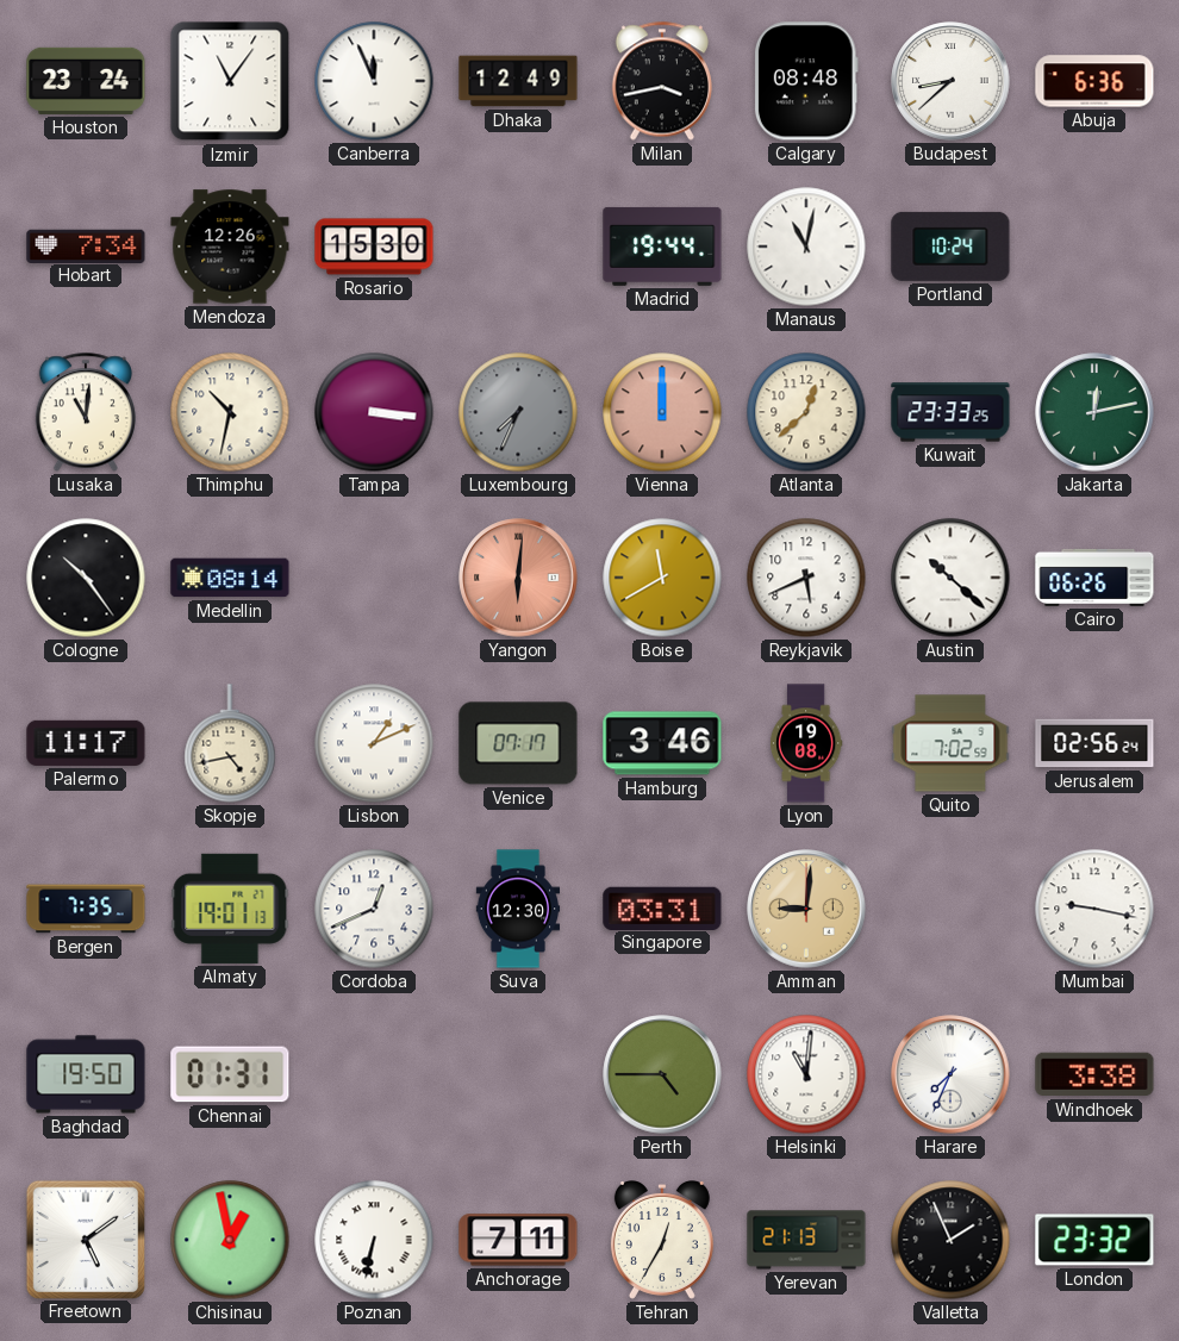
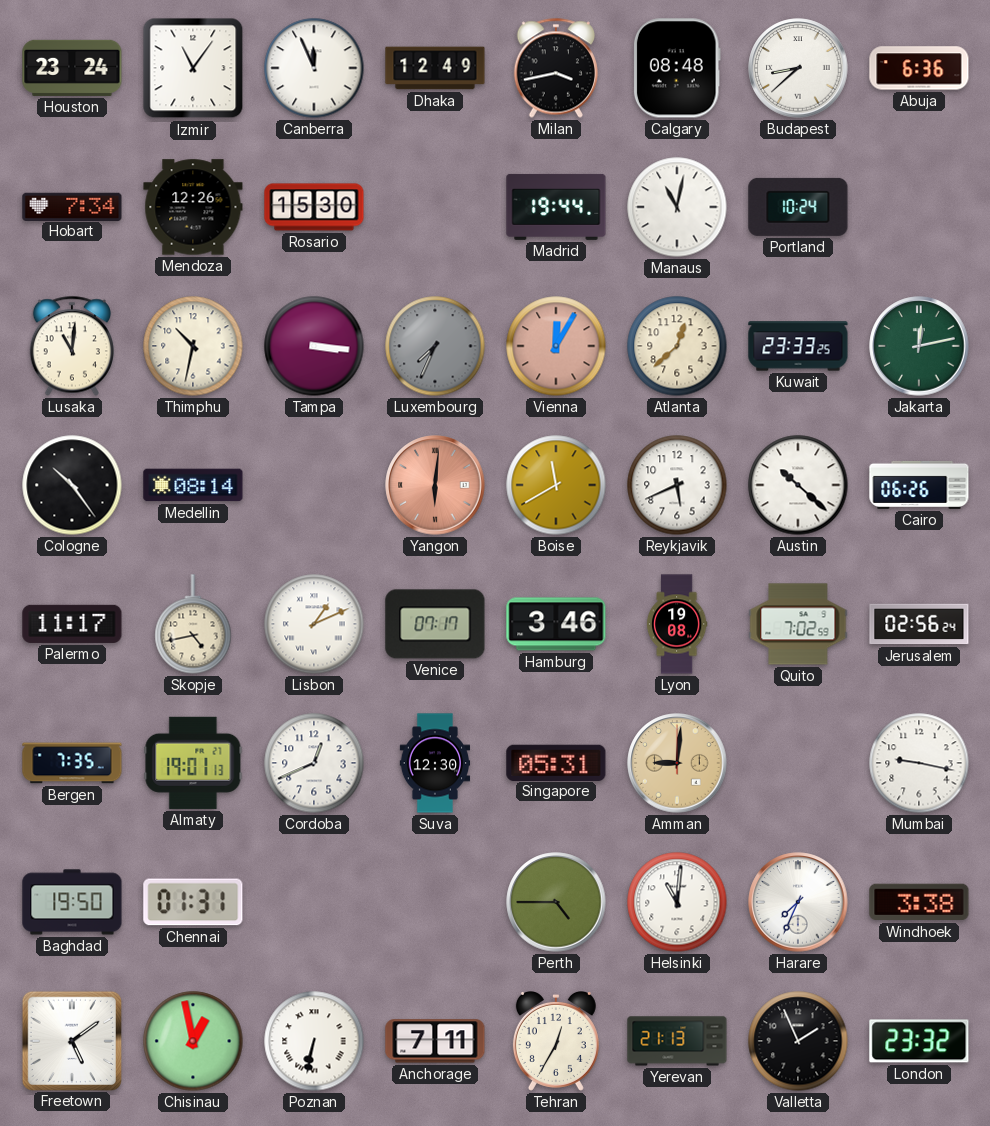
Vienna: 12:00 -> 12:05 (556, 346)
Singapore: 03:31 -> 05:31 (556, 762)
